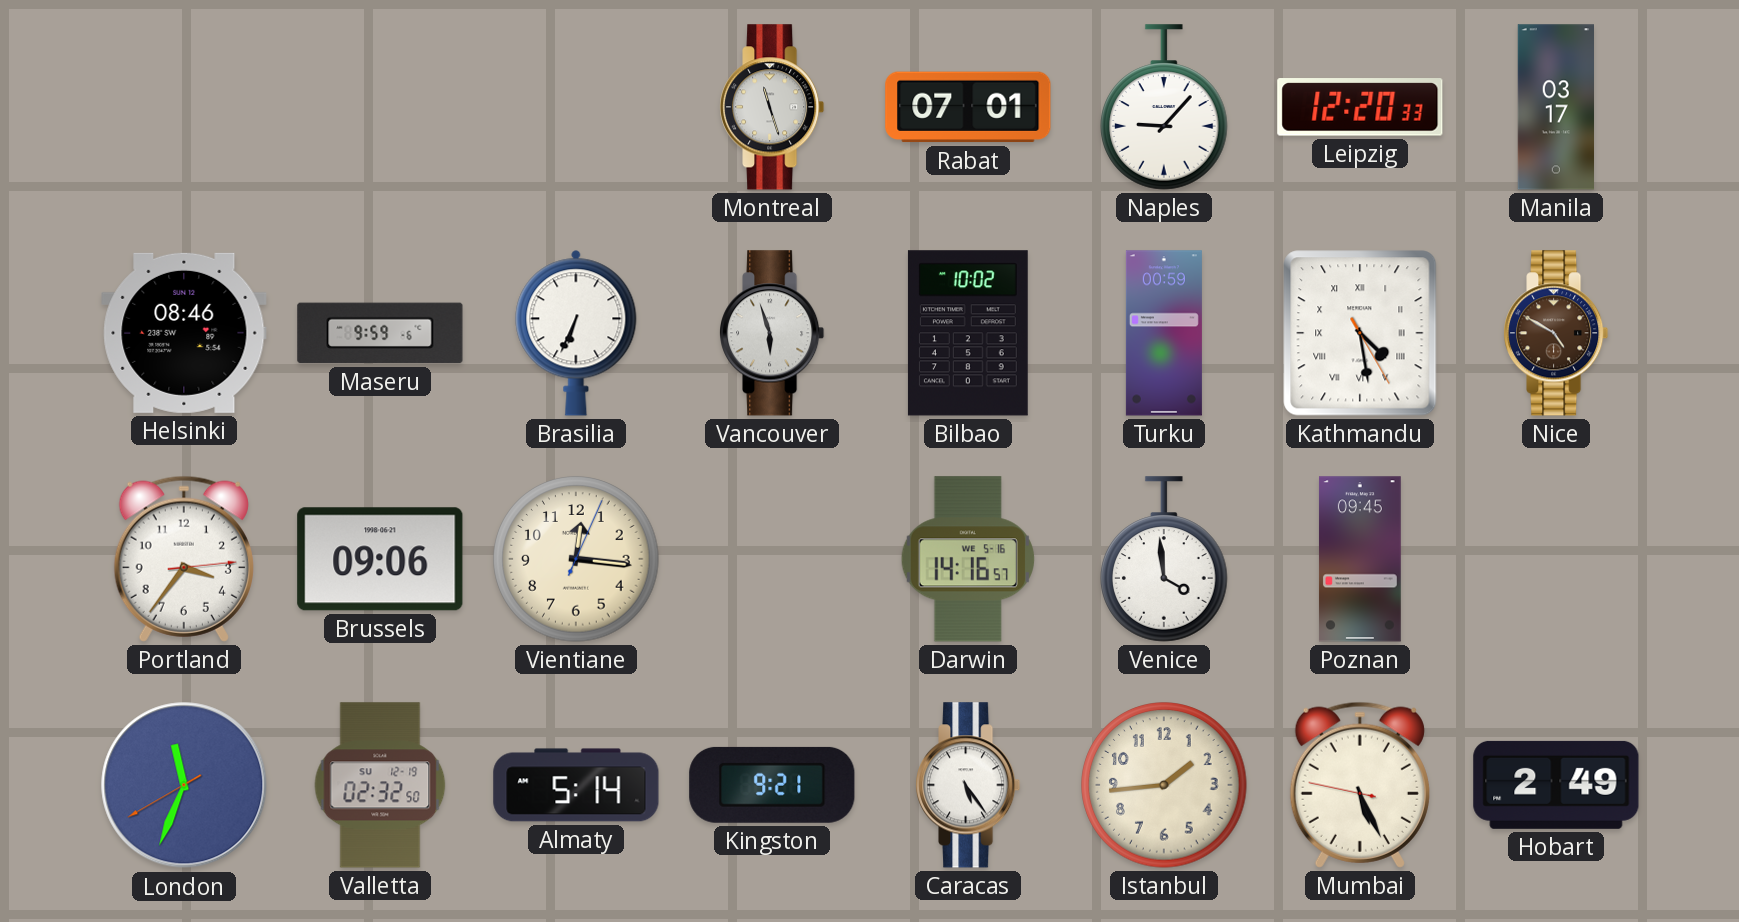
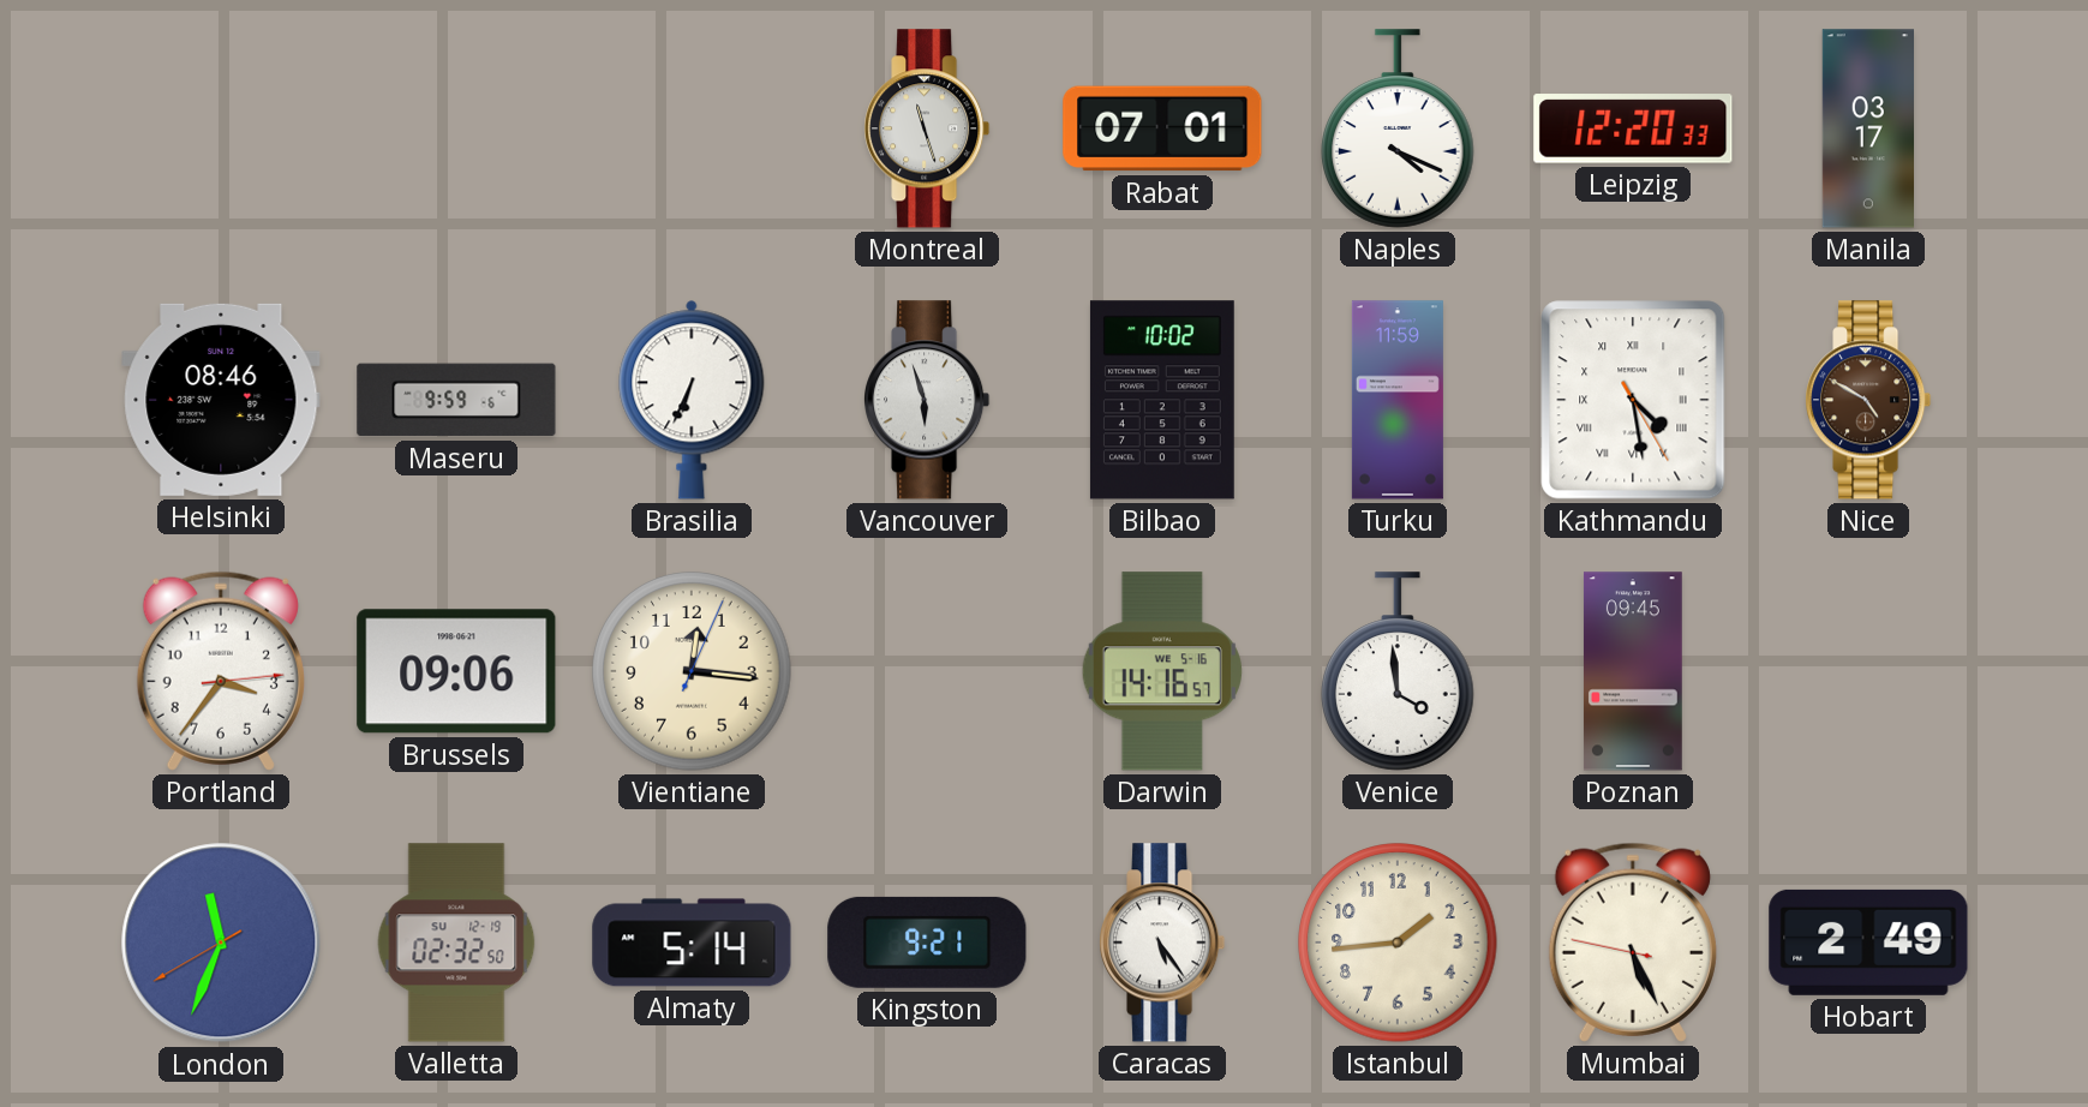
Naples: 9:07 -> 4:19 (1399, 128)
Turku: 00:59 -> 11:59 (1398, 400)
